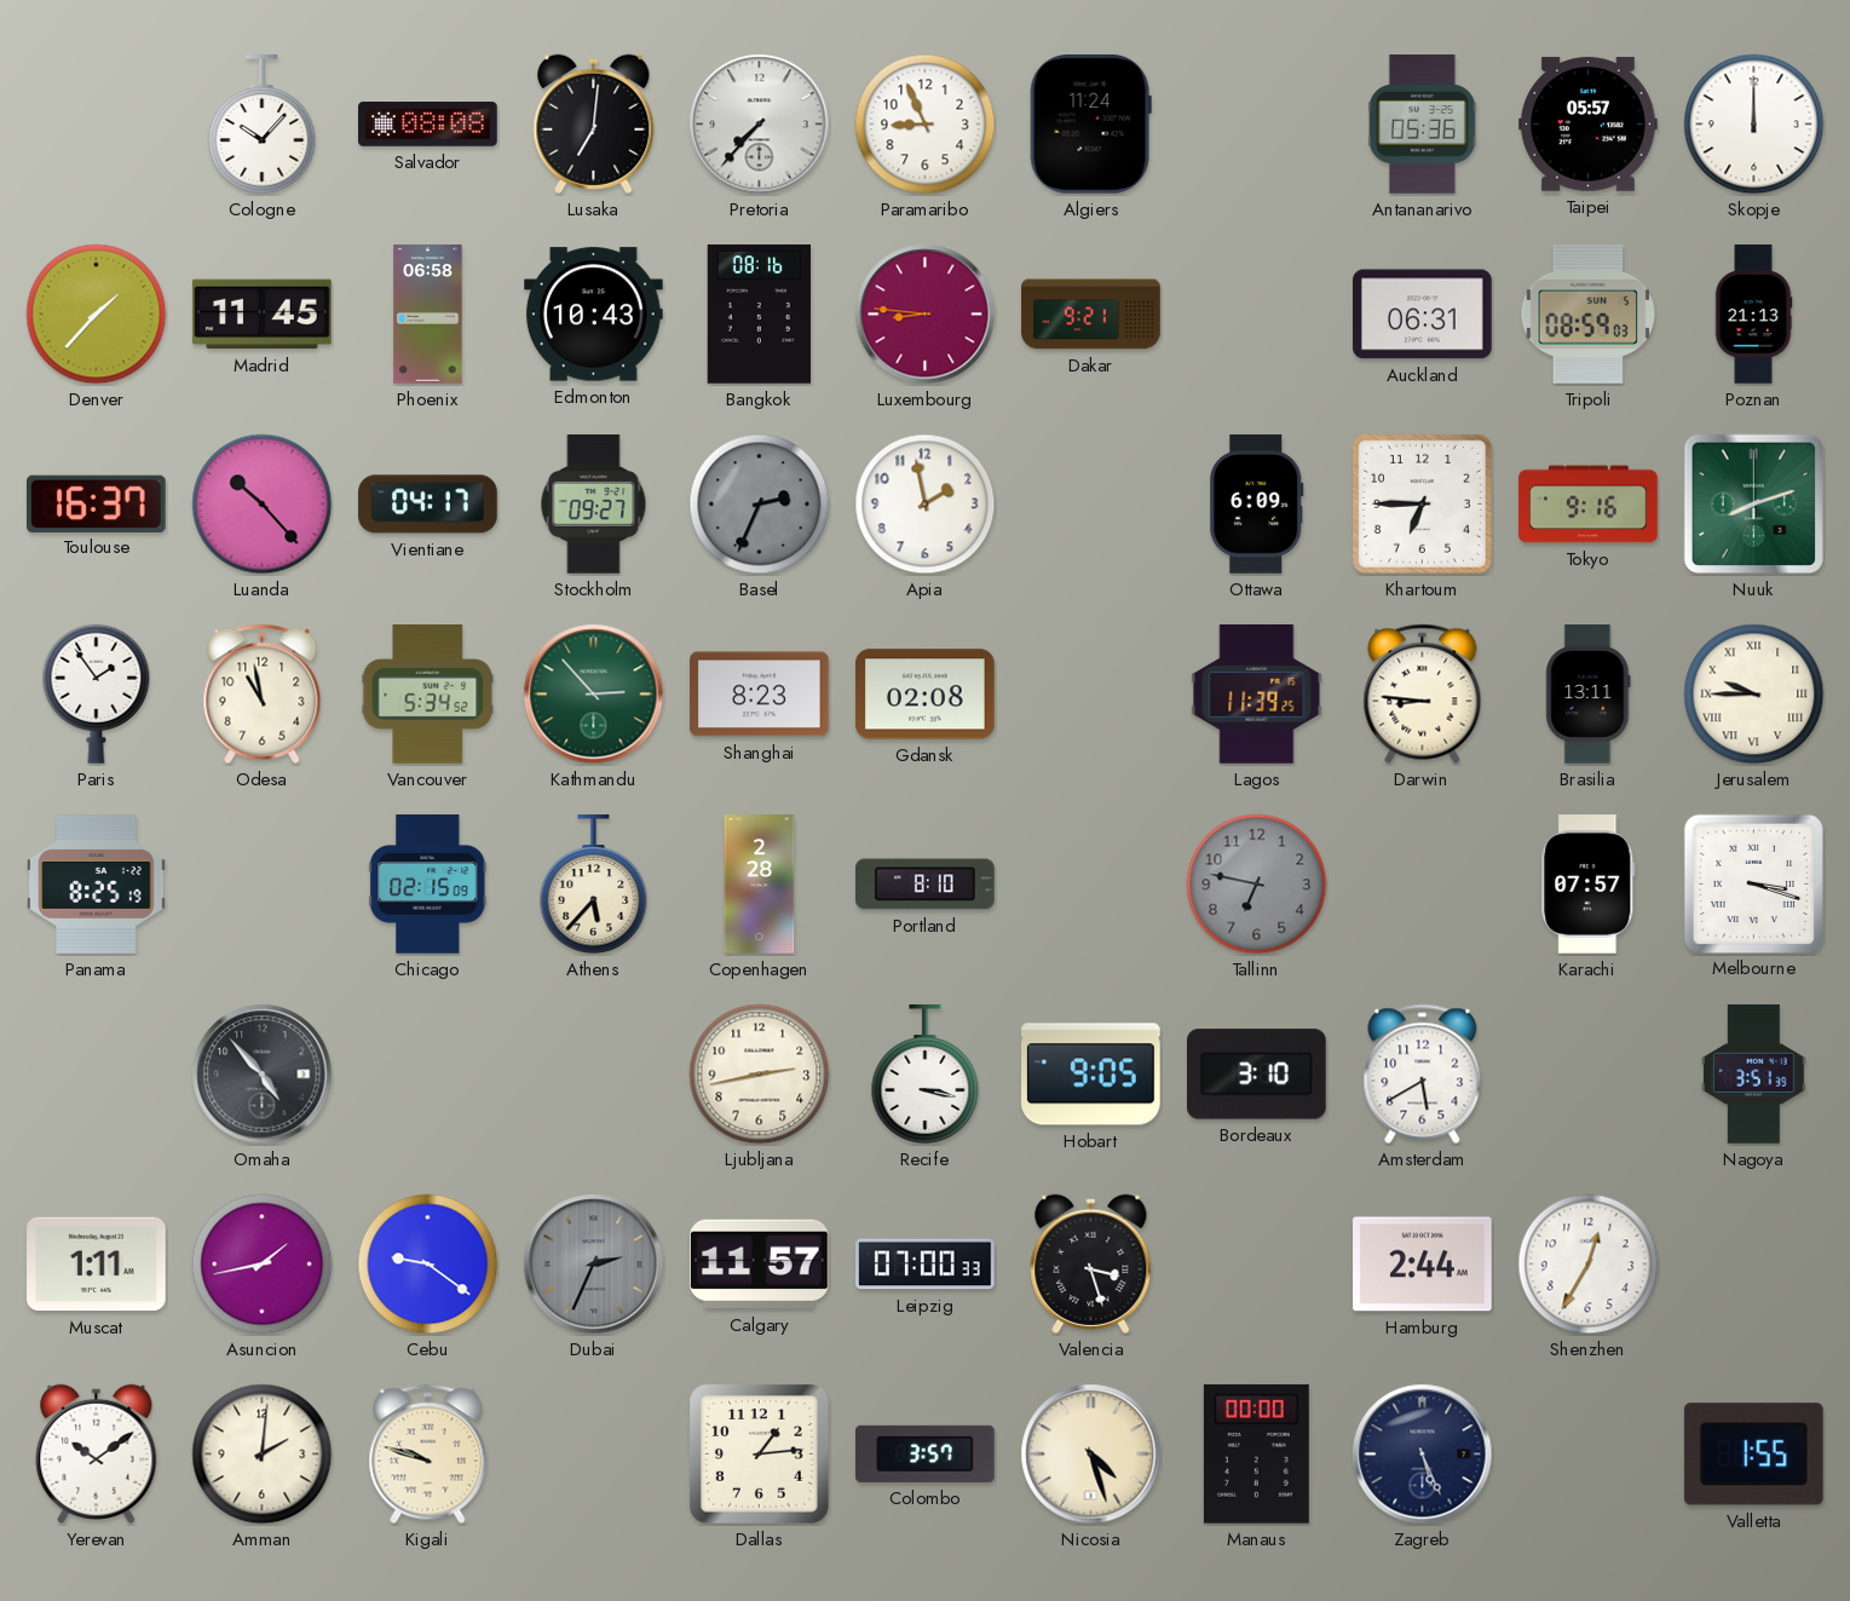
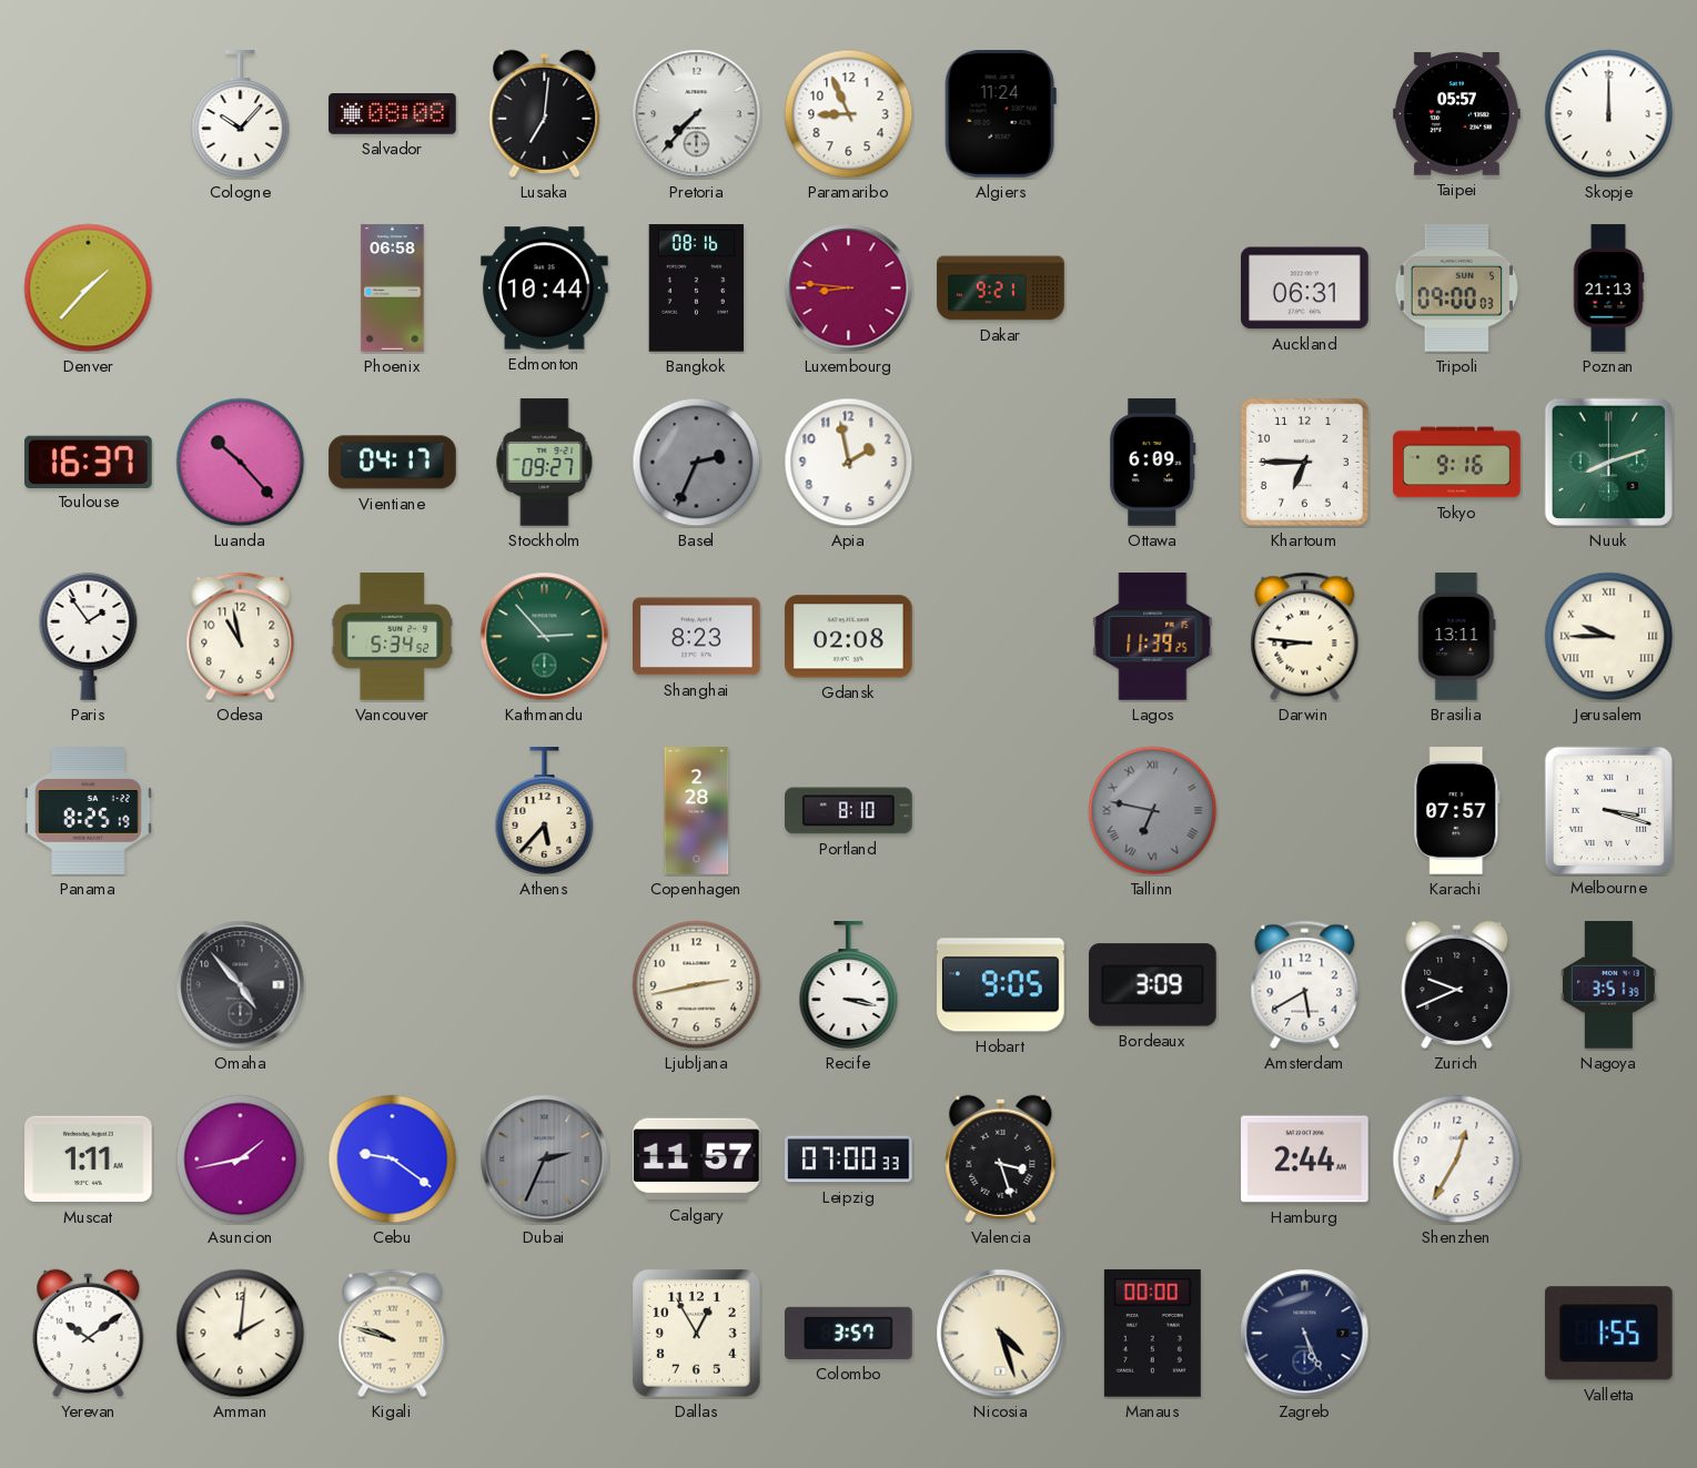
Antananarivo: 05:36 -> none (1422, 125)
Madrid: 11:45 -> none (263, 315)
Edmonton: 10:43 -> 10:44 (545, 288)
Tripoli: 08:59 -> 09:00 (1457, 287)
Chicago: 02:15 -> none (428, 885)
Tallinn numerals: Arabic -> Roman (1153, 811)
Bordeaux: 3:10 -> 3:09 (1153, 985)
Zurich: none -> 9:41 (1457, 984)
Dallas: 1:14 -> 12:55 (697, 1334)
